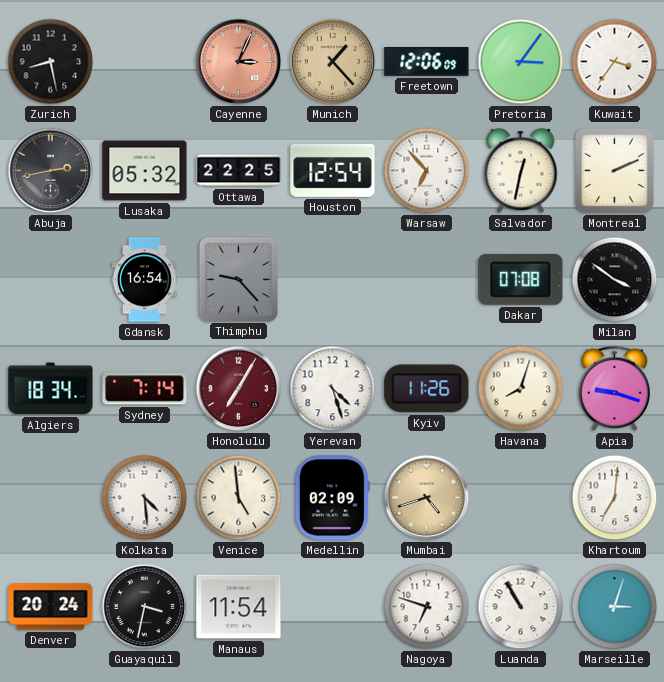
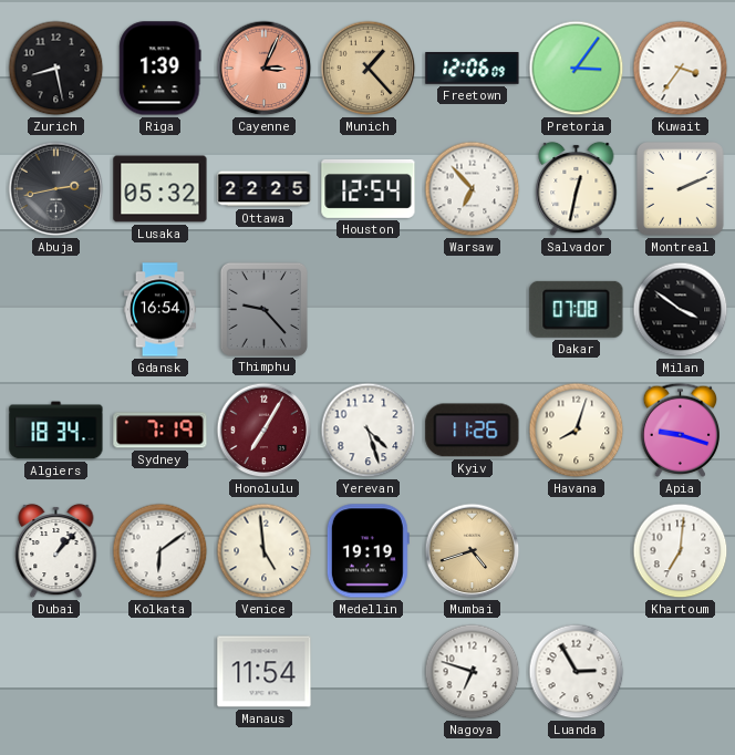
Riga: none -> 1:39 (161, 69)
Sydney: 7:14 -> 7:19 (161, 431)
Dubai: none -> 1:07 (56, 551)
Kolkata: 4:29 -> 6:09 (161, 551)
Medellin: 02:09 -> 19:19 (367, 551)
Denver: 20:24 -> none (51, 607)
Guayaquil: 3:32 -> none (145, 607)
Luanda: 10:55 -> 2:55 (577, 672)
Marseille: 3:03 -> none (615, 607)
